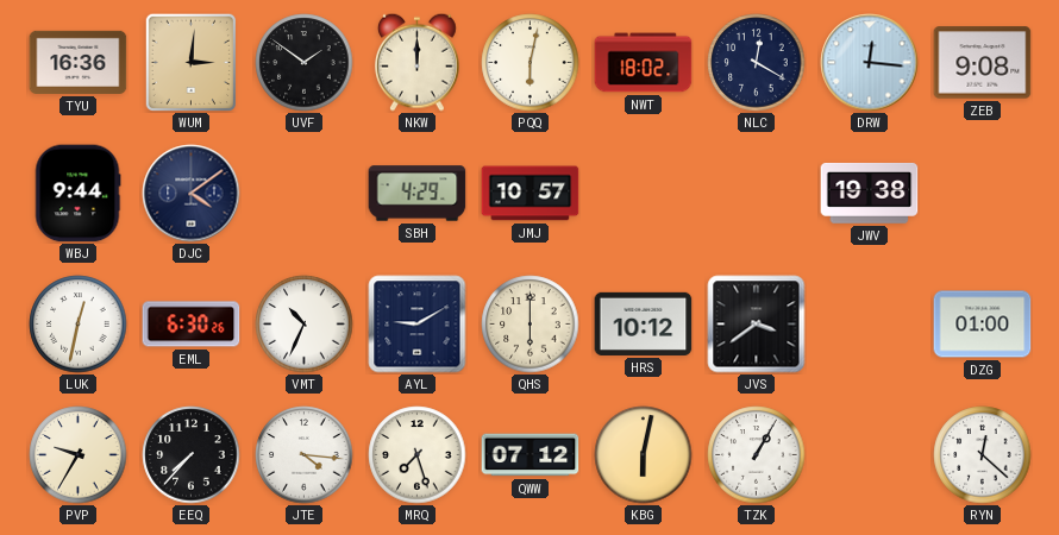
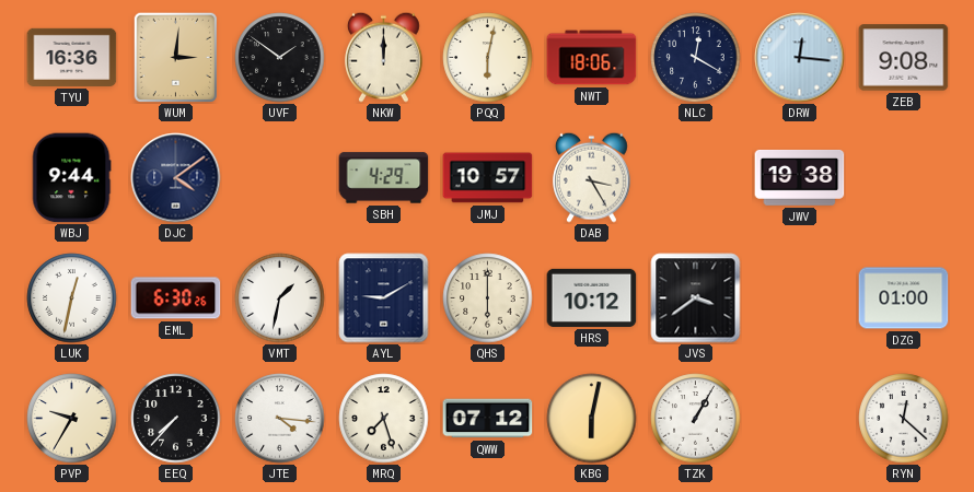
NWT: 18:02 -> 18:06 (592, 58)
DAB: none -> 3:25 (592, 177)
VMT: 10:34 -> 1:32 (280, 298)
